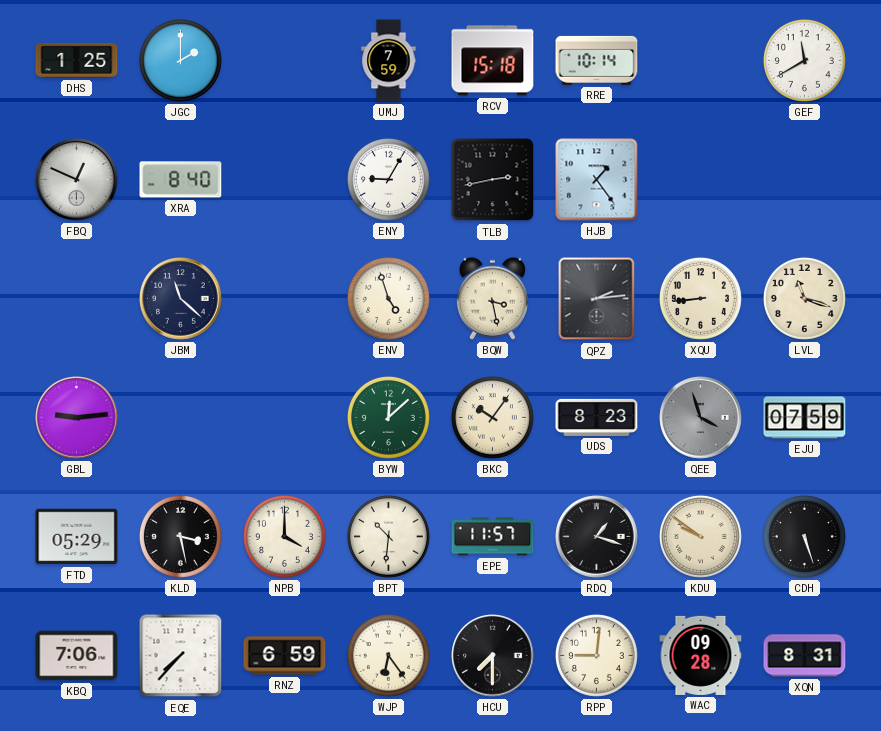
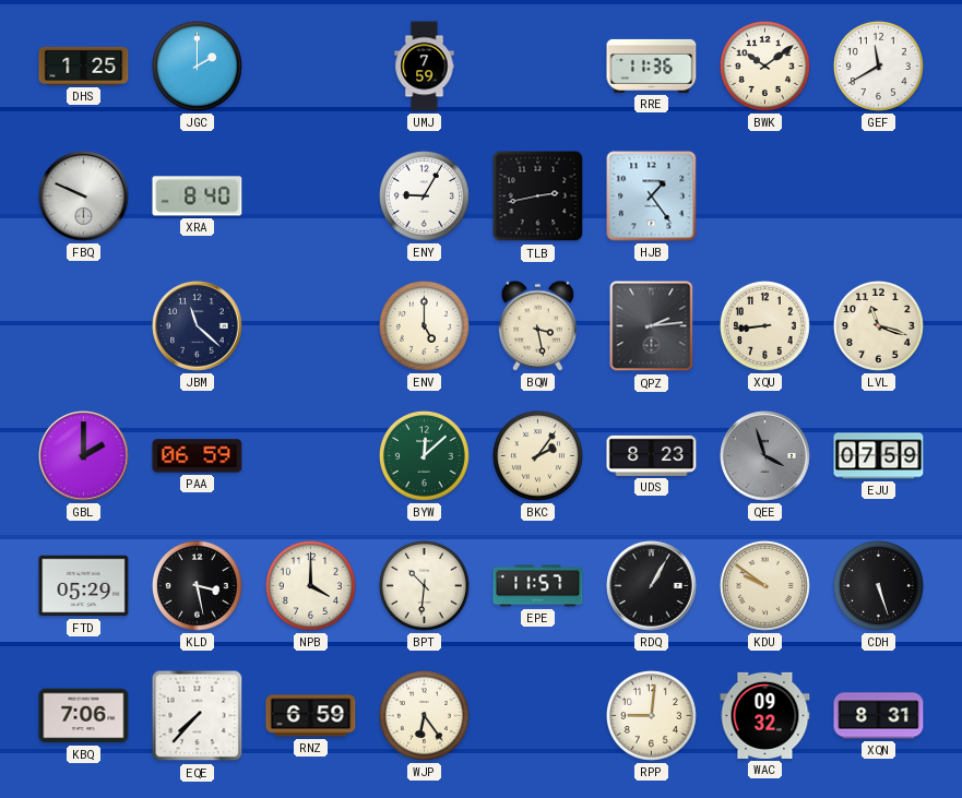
RCV: 15:18 -> none (493, 61)
RRE: 10:14 -> 11:36 (652, 65)
BWK: none -> 10:09 (764, 65)
FBQ: 12:49 -> 9:49 (84, 196)
ENV: 4:57 -> 5:00 (424, 325)
GBL: 9:14 -> 2:00 (84, 456)
PAA: none -> 06:59 (198, 456)
BKC: 10:06 -> 2:06 (537, 455)
RDQ: 1:18 -> 1:05 (652, 586)
HCU: 7:30 -> none (493, 656)
WAC: 09:28 -> 09:32 (765, 715)
